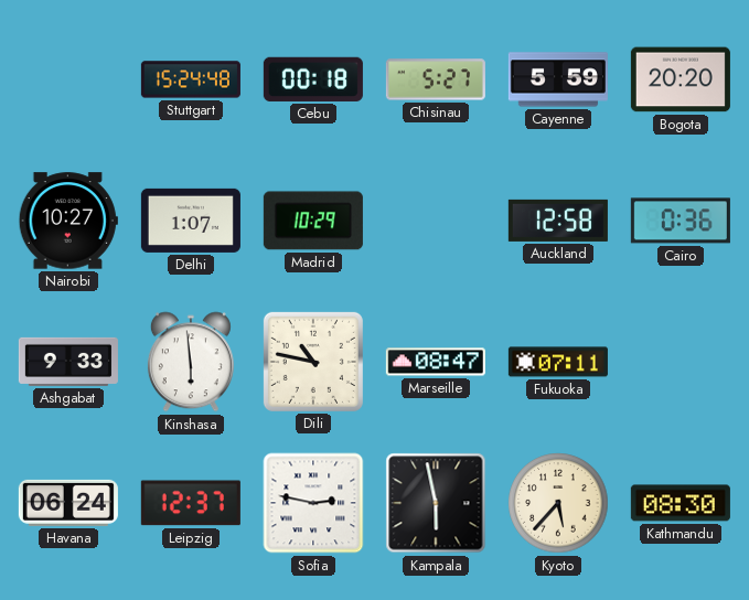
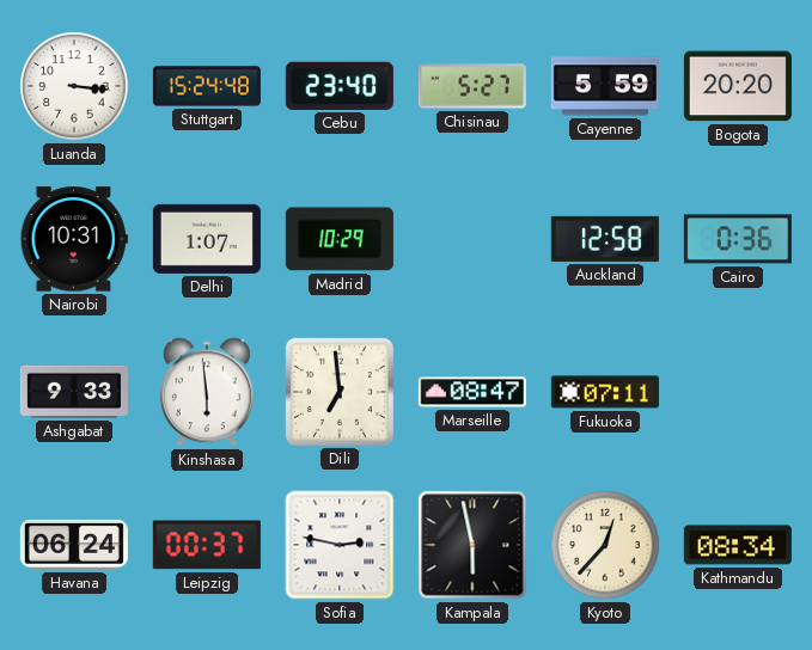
Luanda: none -> 3:16 (74, 86)
Cebu: 00:18 -> 23:40 (340, 86)
Nairobi: 10:27 -> 10:31 (74, 239)
Dili: 10:47 -> 6:59 (340, 392)
Leipzig: 12:37 -> 00:37 (207, 545)
Kyoto: 5:37 -> 12:37 (605, 545)
Kathmandu: 08:30 -> 08:34 (738, 545)
